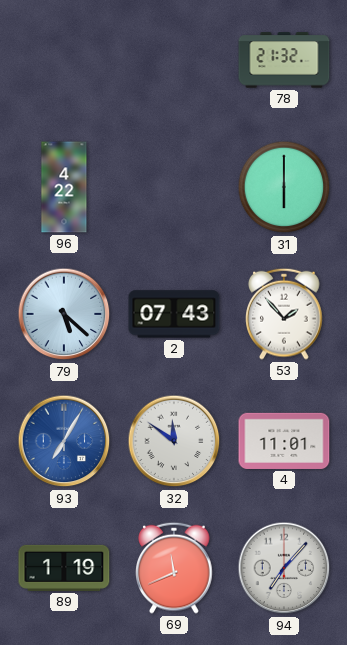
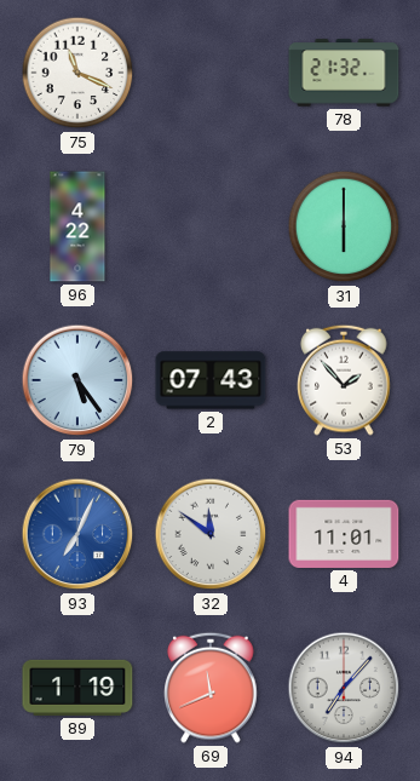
75: none -> 11:19 (77, 73)
79: 5:22 -> 5:24 (77, 380)
93: 7:05 -> 7:04 (77, 534)
